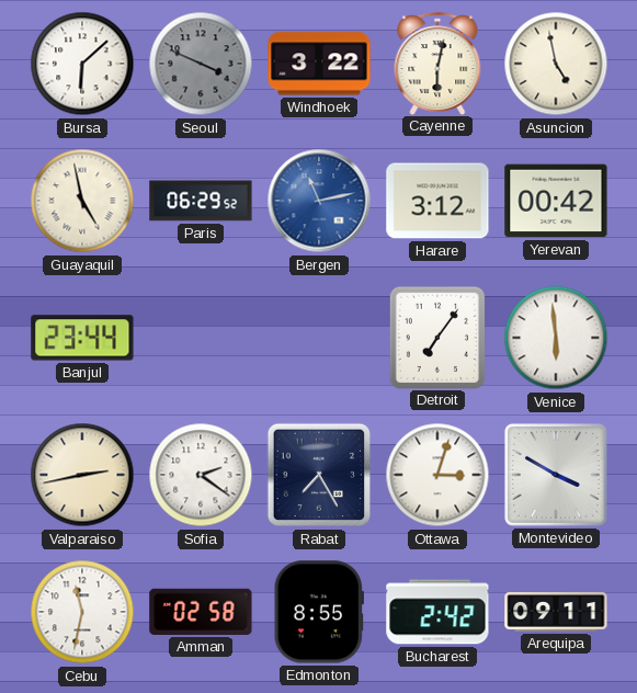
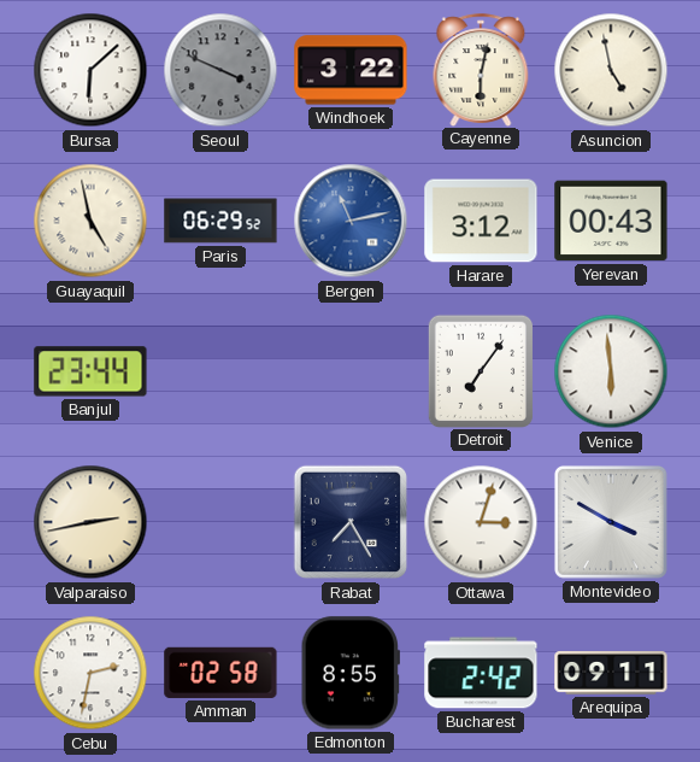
Yerevan: 00:42 -> 00:43 (611, 221)
Sofia: 2:21 -> none (201, 475)
Cebu: 11:32 -> 2:32 (90, 673)
